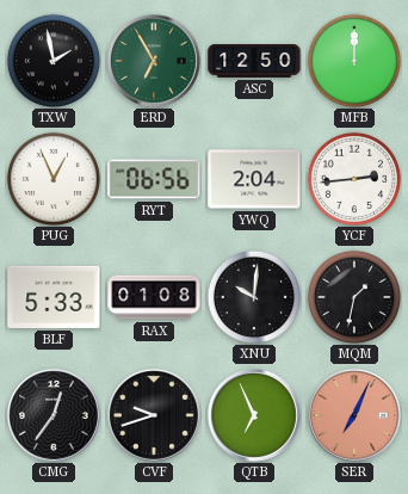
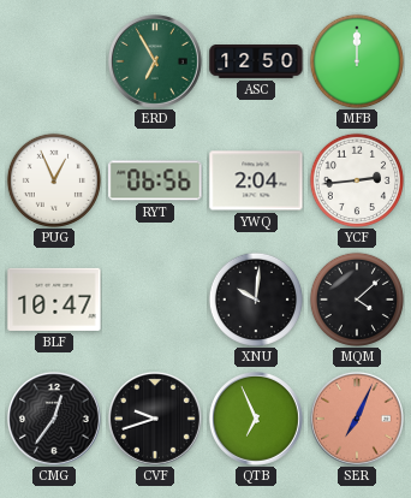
TXW: 1:58 -> none (54, 61)
BLF: 5:33 -> 10:47 (54, 300)
RAX: 01:08 -> none (154, 297)
MQM: 1:32 -> 4:08 (357, 300)
